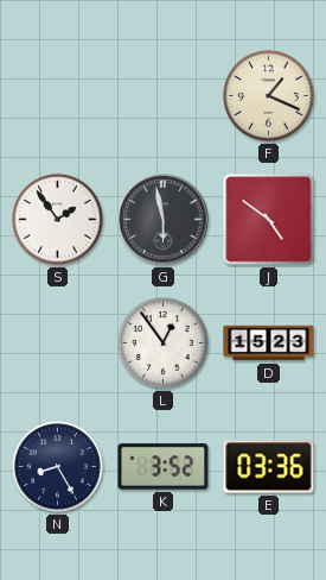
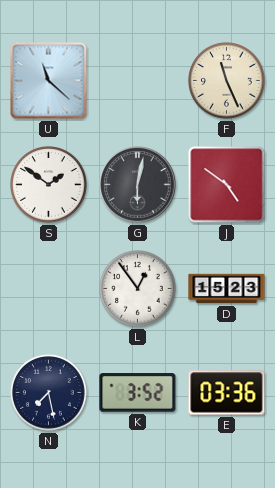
U: none -> 11:22 (49, 81)
F: 1:19 -> 11:26 (227, 81)
S: 1:54 -> 1:51 (49, 185)
G: 5:58 -> 6:02 (138, 185)
N: 8:25 -> 7:28 (49, 393)
